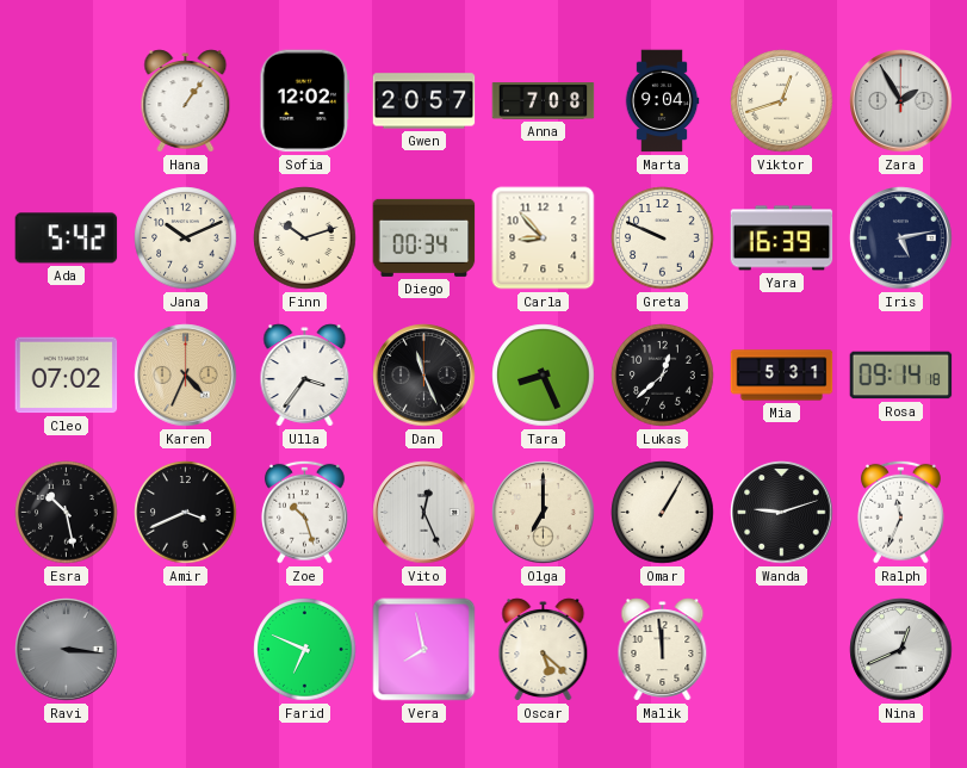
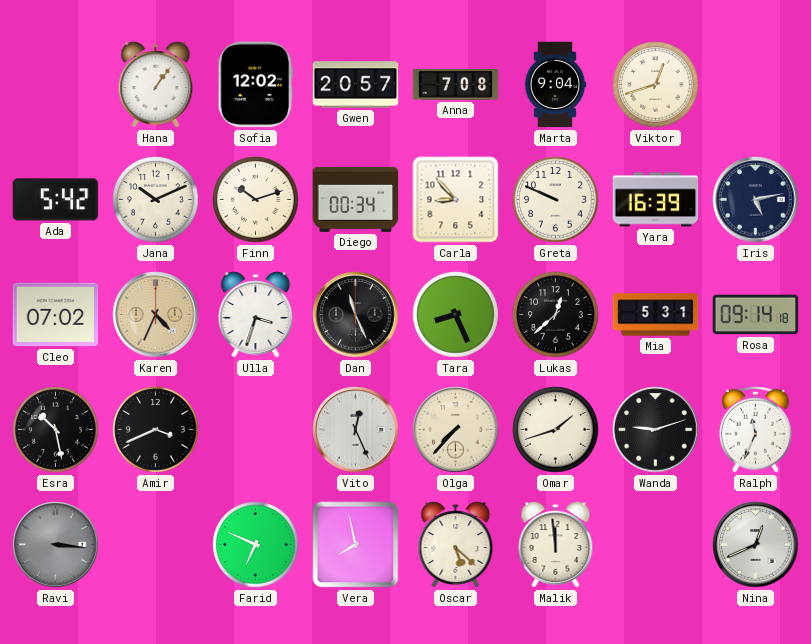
Zara: 1:55 -> none (901, 101)
Ulla: 3:36 -> 3:33 (256, 315)
Zoe: 10:27 -> none (305, 512)
Olga: 7:00 -> 7:37 (456, 430)
Omar: 1:05 -> 1:42 (556, 430)
